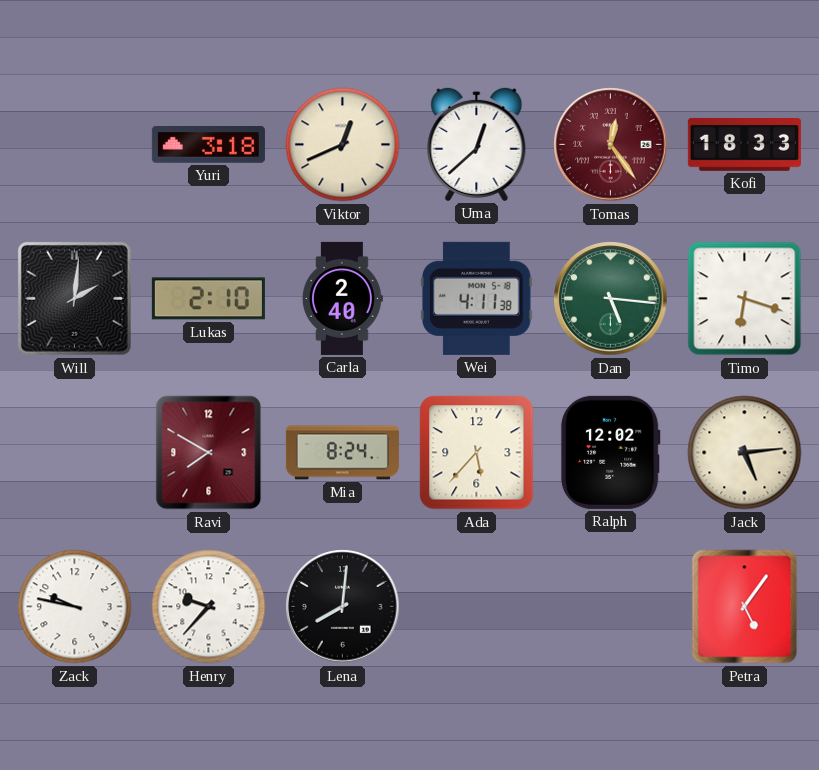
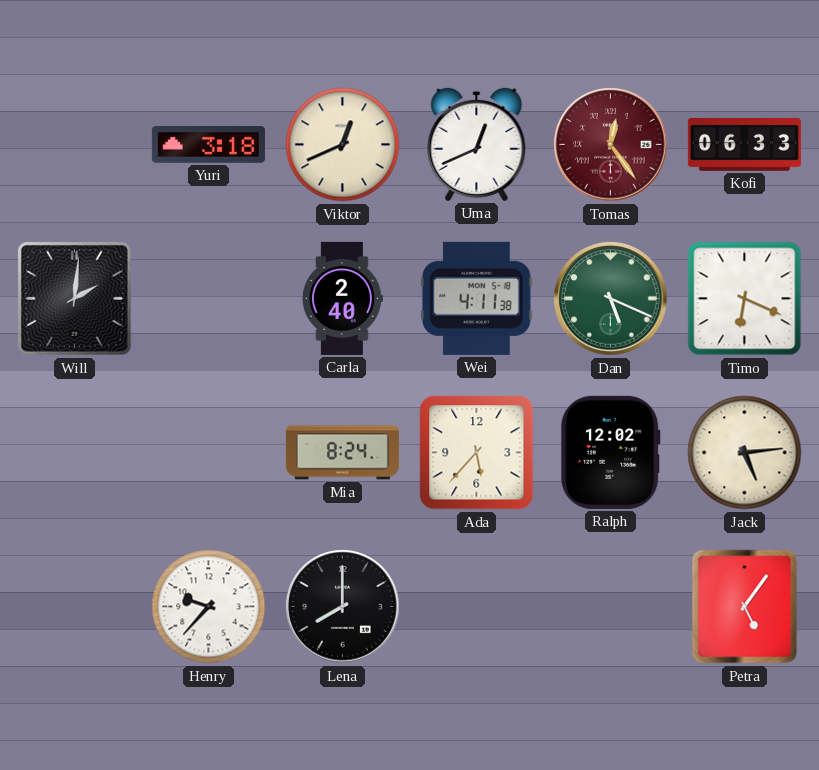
Uma: 12:38 -> 12:41 (477, 144)
Kofi: 18:33 -> 06:33 (744, 144)
Lukas: 2:10 -> none (208, 299)
Dan: 5:16 -> 5:19 (611, 299)
Timo: 6:18 -> 6:19 (745, 299)
Ravi: 7:50 -> none (209, 453)
Zack: 9:47 -> none (75, 607)
Lena: 8:01 -> 8:00 (343, 607)
